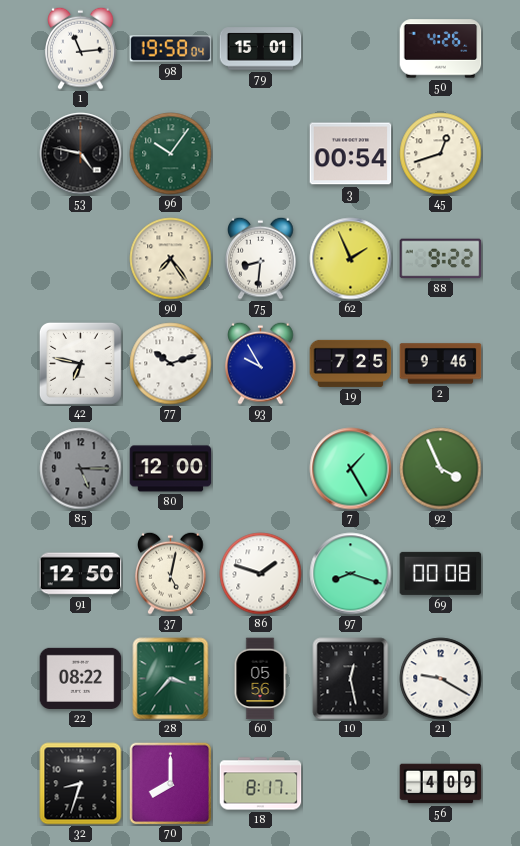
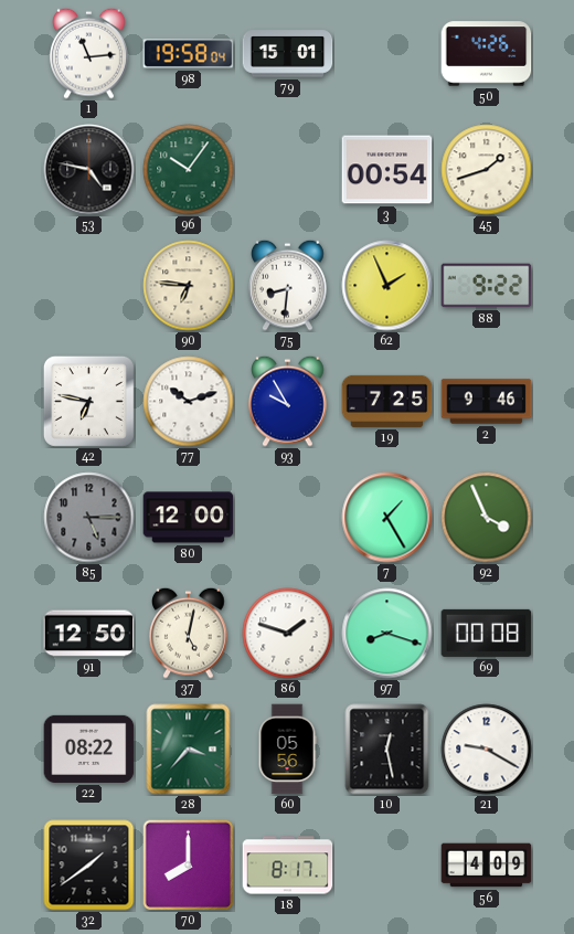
45: 12:42 -> 1:42 (487, 170)
90: 7:24 -> 6:46 (189, 286)
32: 8:33 -> 1:39 (89, 866)
